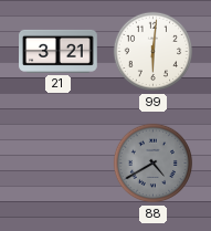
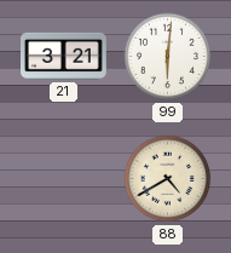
88 dial: grey -> cream (168, 179)
